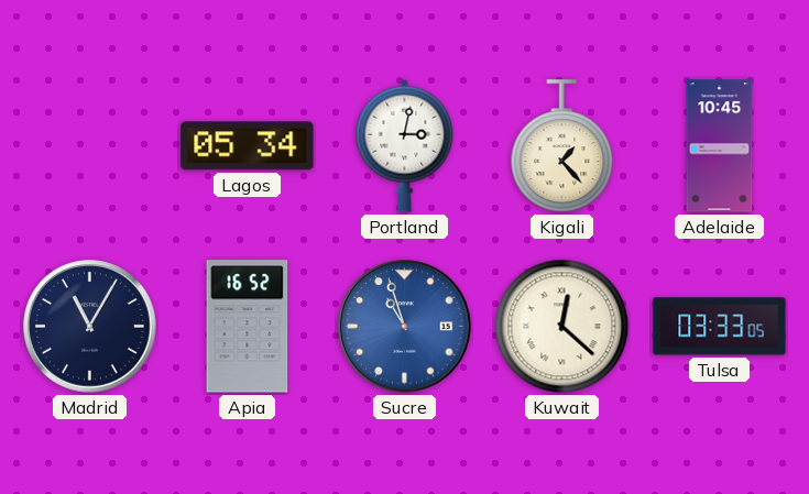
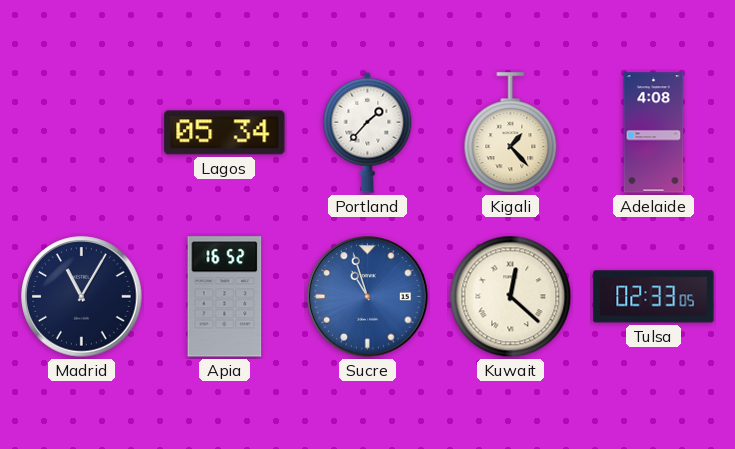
Portland: 3:02 -> 1:37 (368, 132)
Adelaide: 10:45 -> 4:08 (654, 133)
Tulsa: 03:33 -> 02:33 (654, 297)
